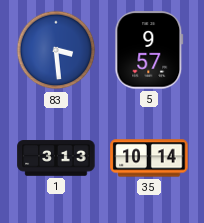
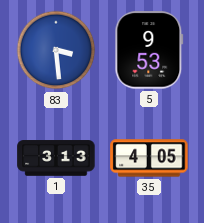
5: 9:57 -> 9:53 (149, 50)
35: 10:14 -> 4:05 (149, 158)
